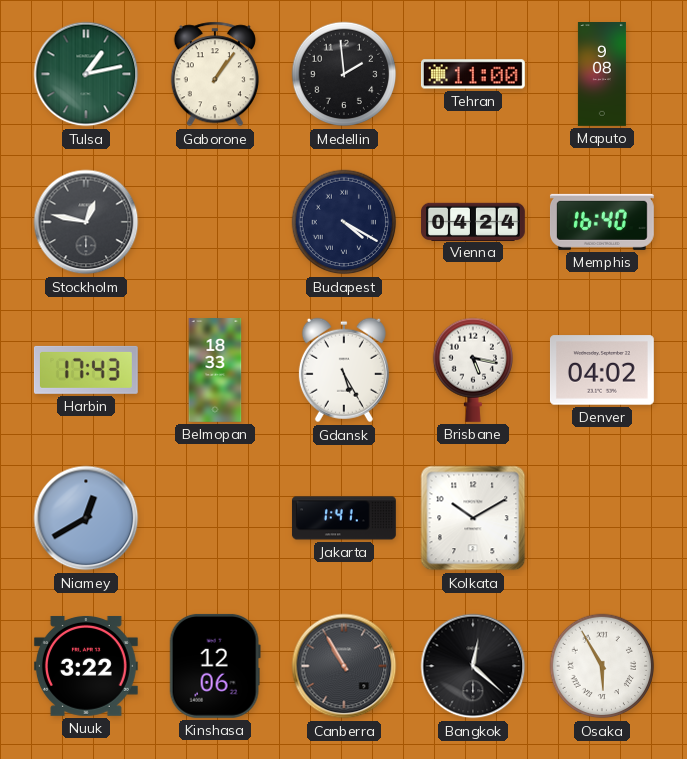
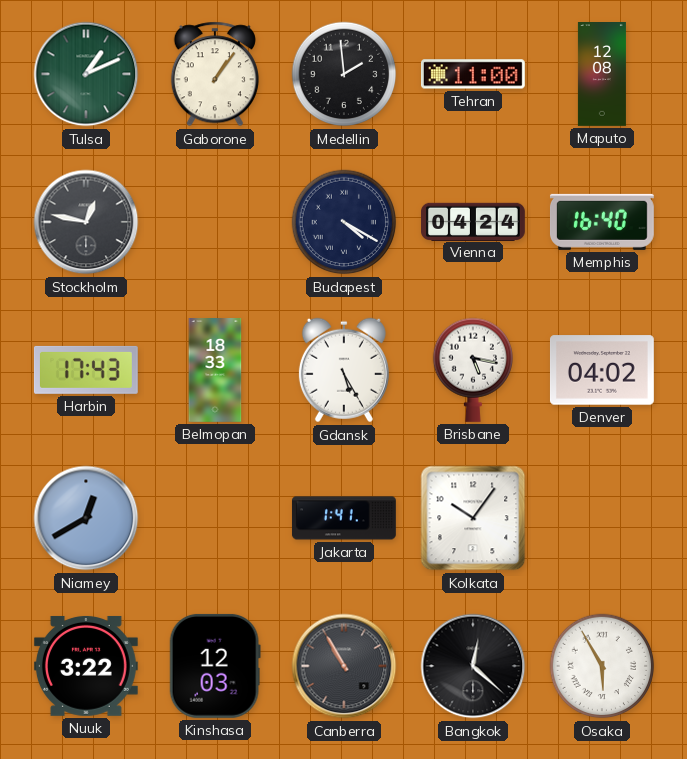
Tulsa: 1:13 -> 1:11 (86, 74)
Maputo: 9:08 -> 12:08 (602, 75)
Kolkata: 10:10 -> 10:06 (473, 518)
Kinshasa: 12:06 -> 12:03 (215, 666)
